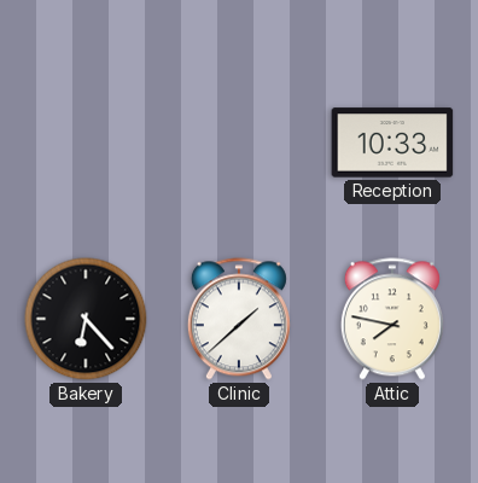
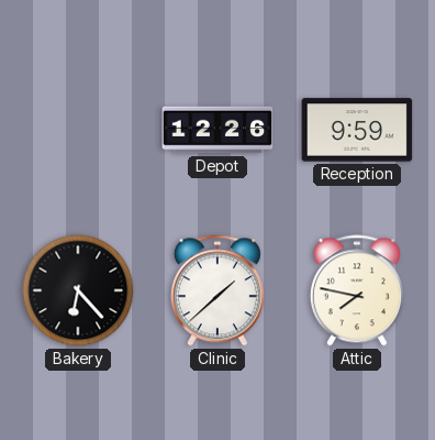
Depot: none -> 12:26 (217, 130)
Reception: 10:33 -> 9:59 (357, 130)
